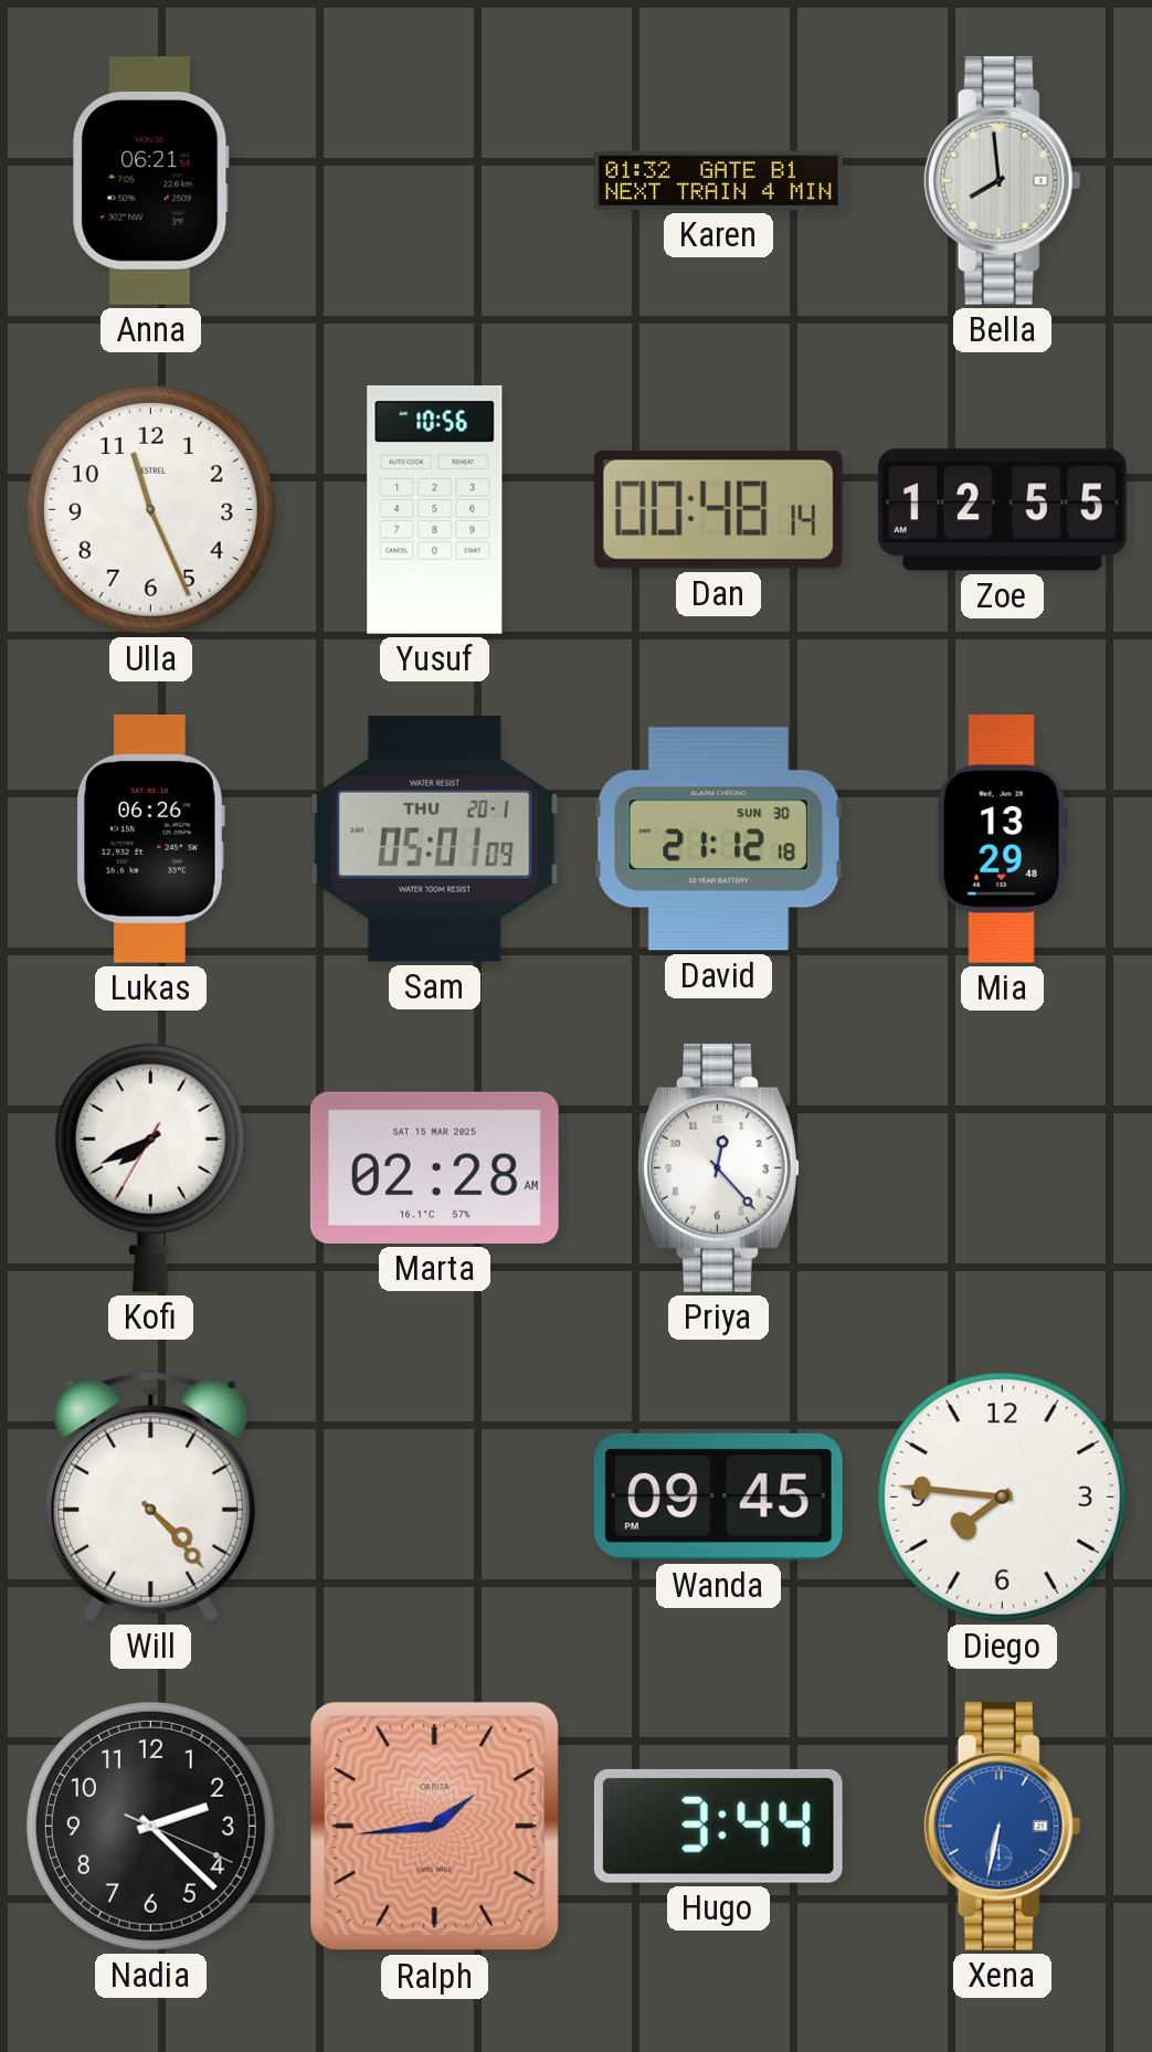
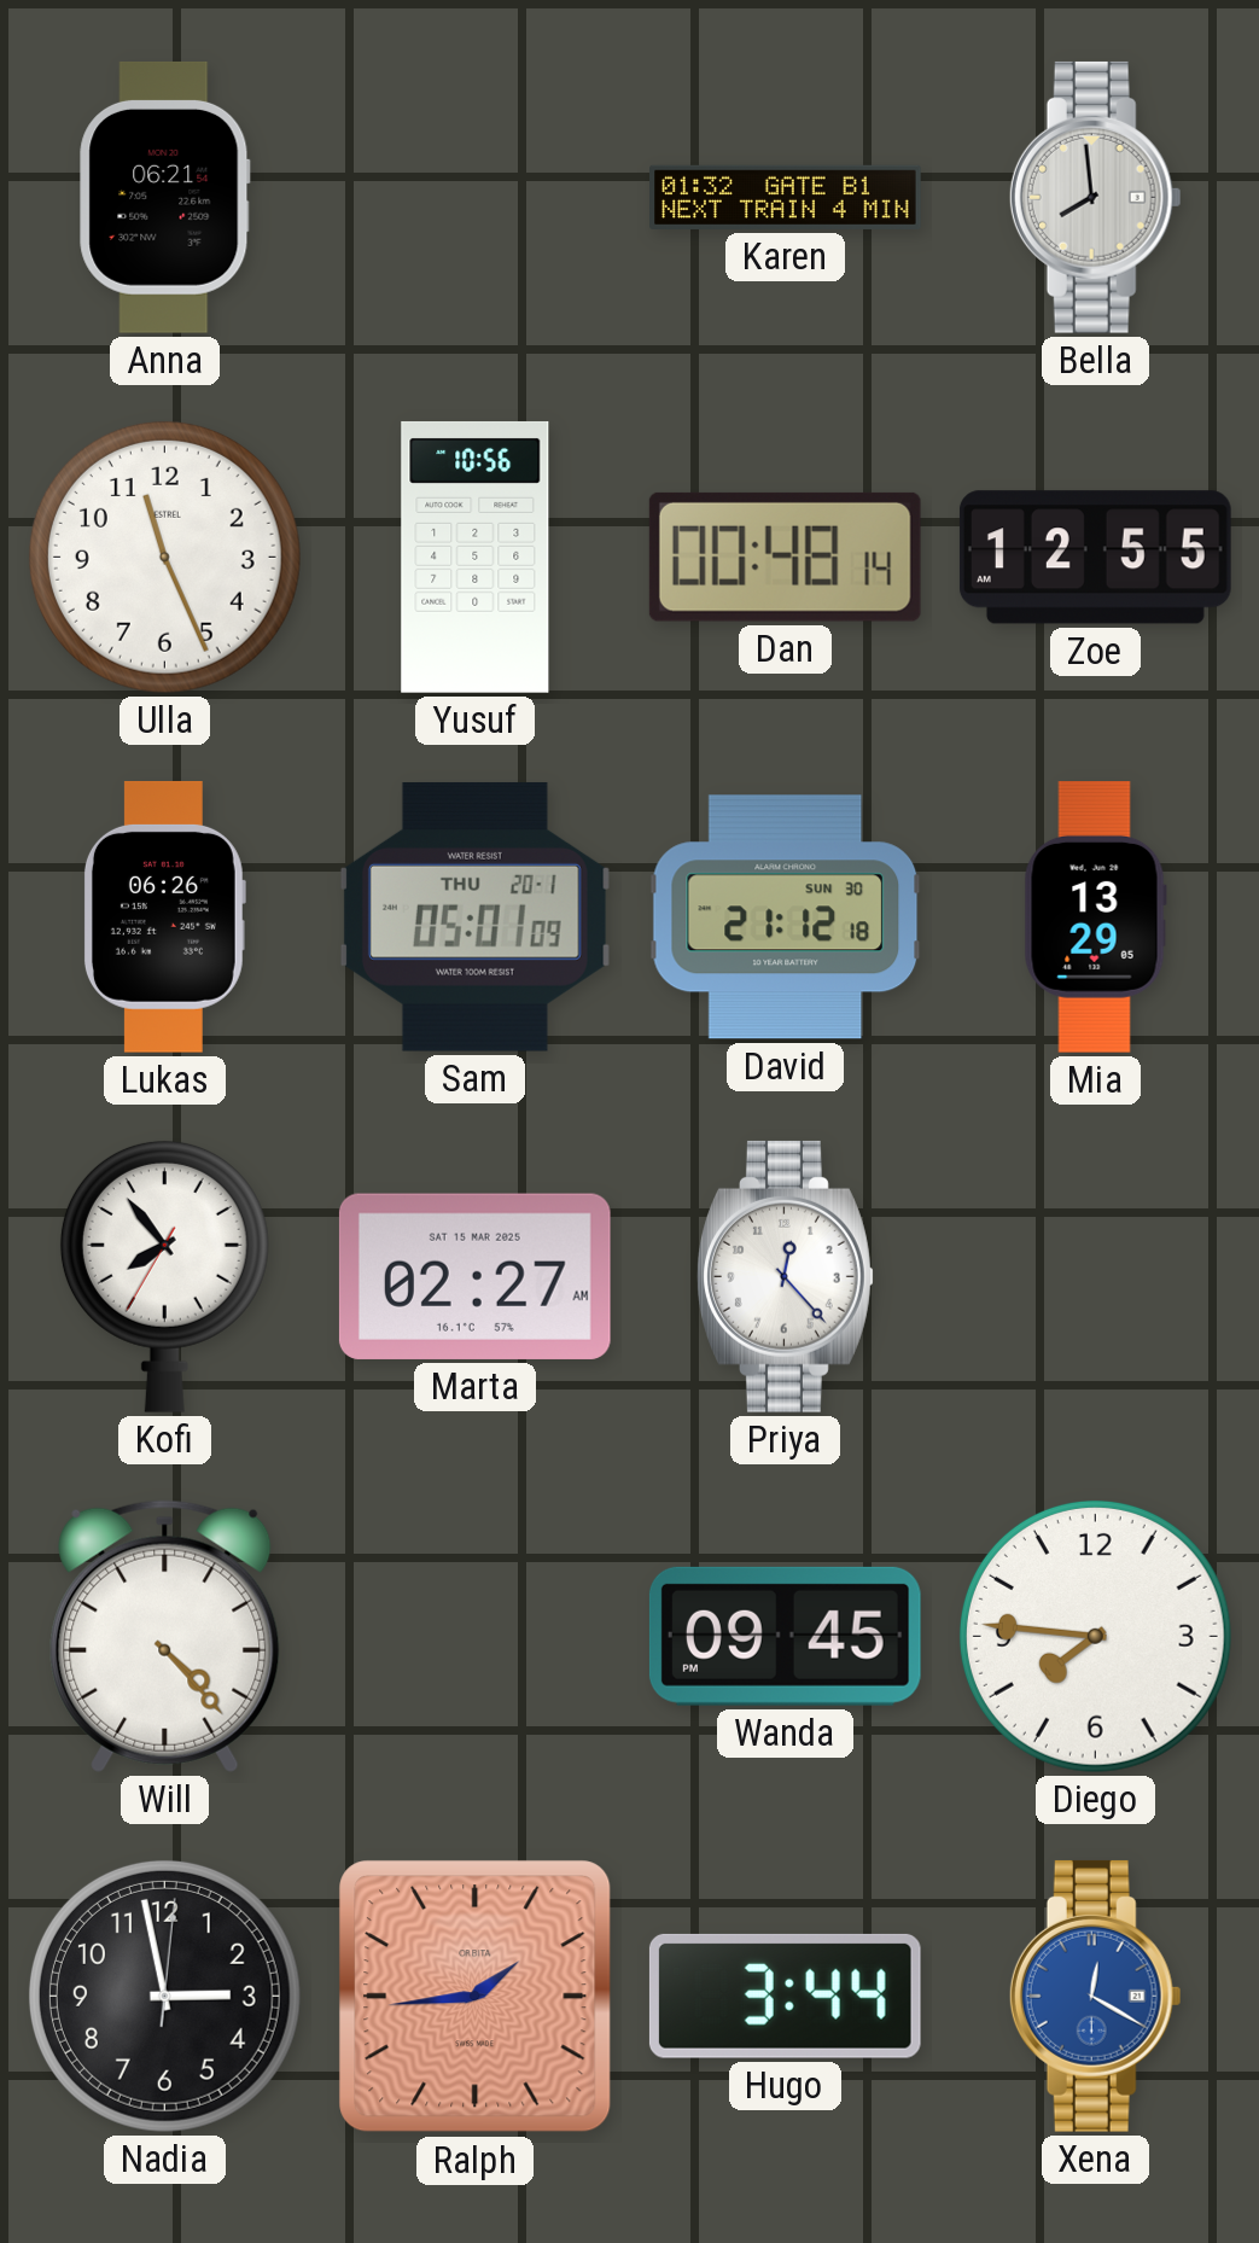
Mia: 13:29:48 -> 13:29:05 (1095, 917)
Kofi: 7:40 -> 7:53 (164, 1276)
Marta: 02:28 -> 02:27 (474, 1276)
Nadia: 2:22 -> 2:58 (164, 1996)
Xena: 6:32 -> 12:20 (1095, 1996)
